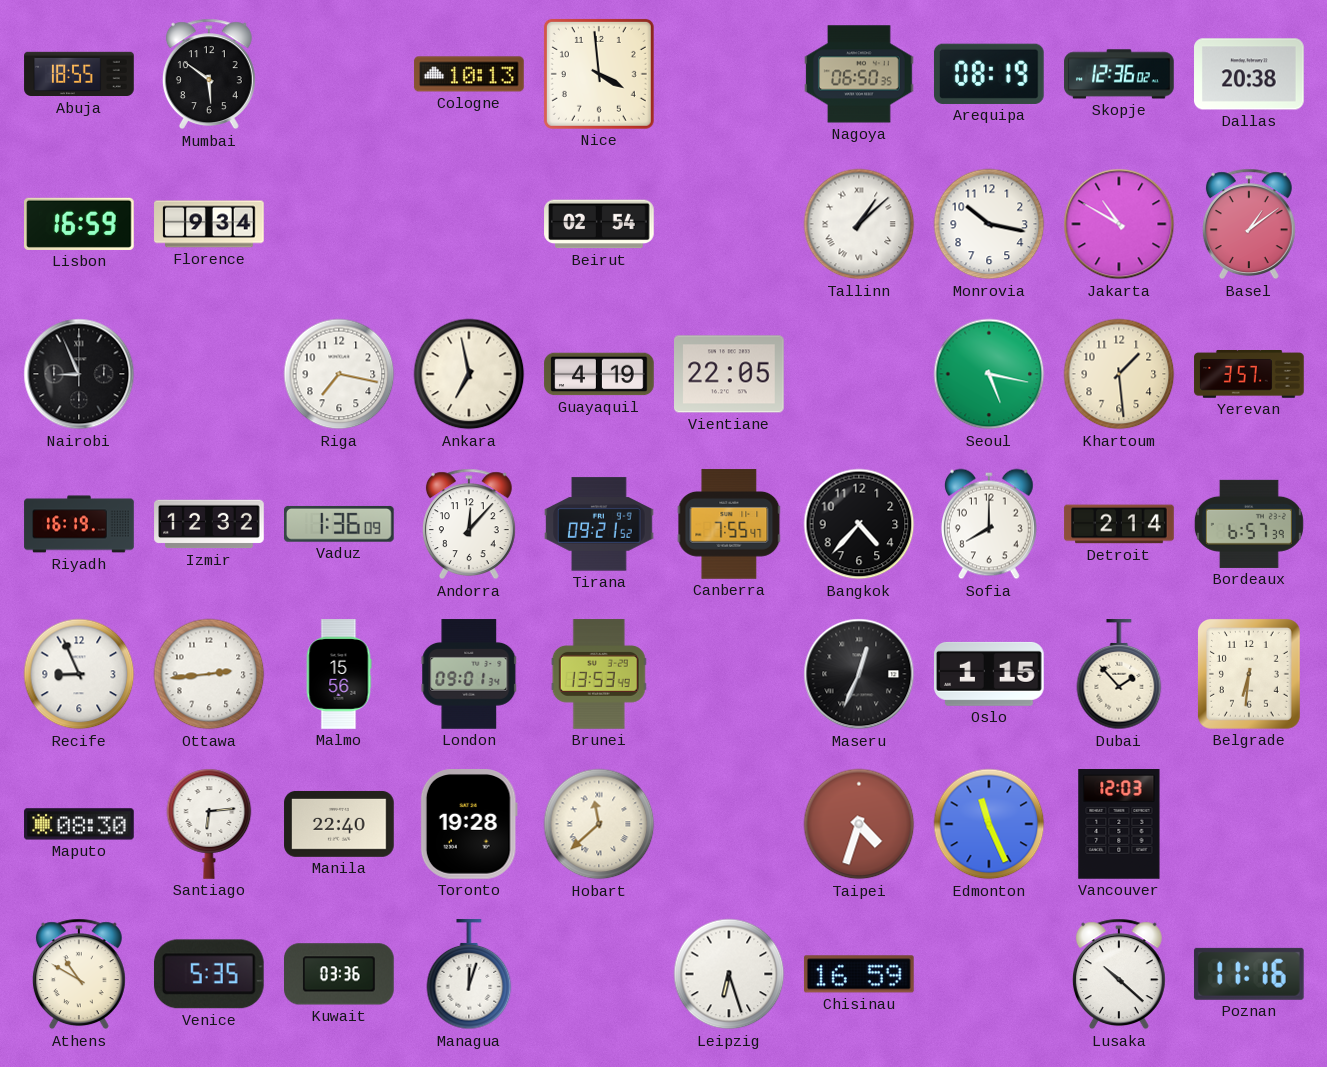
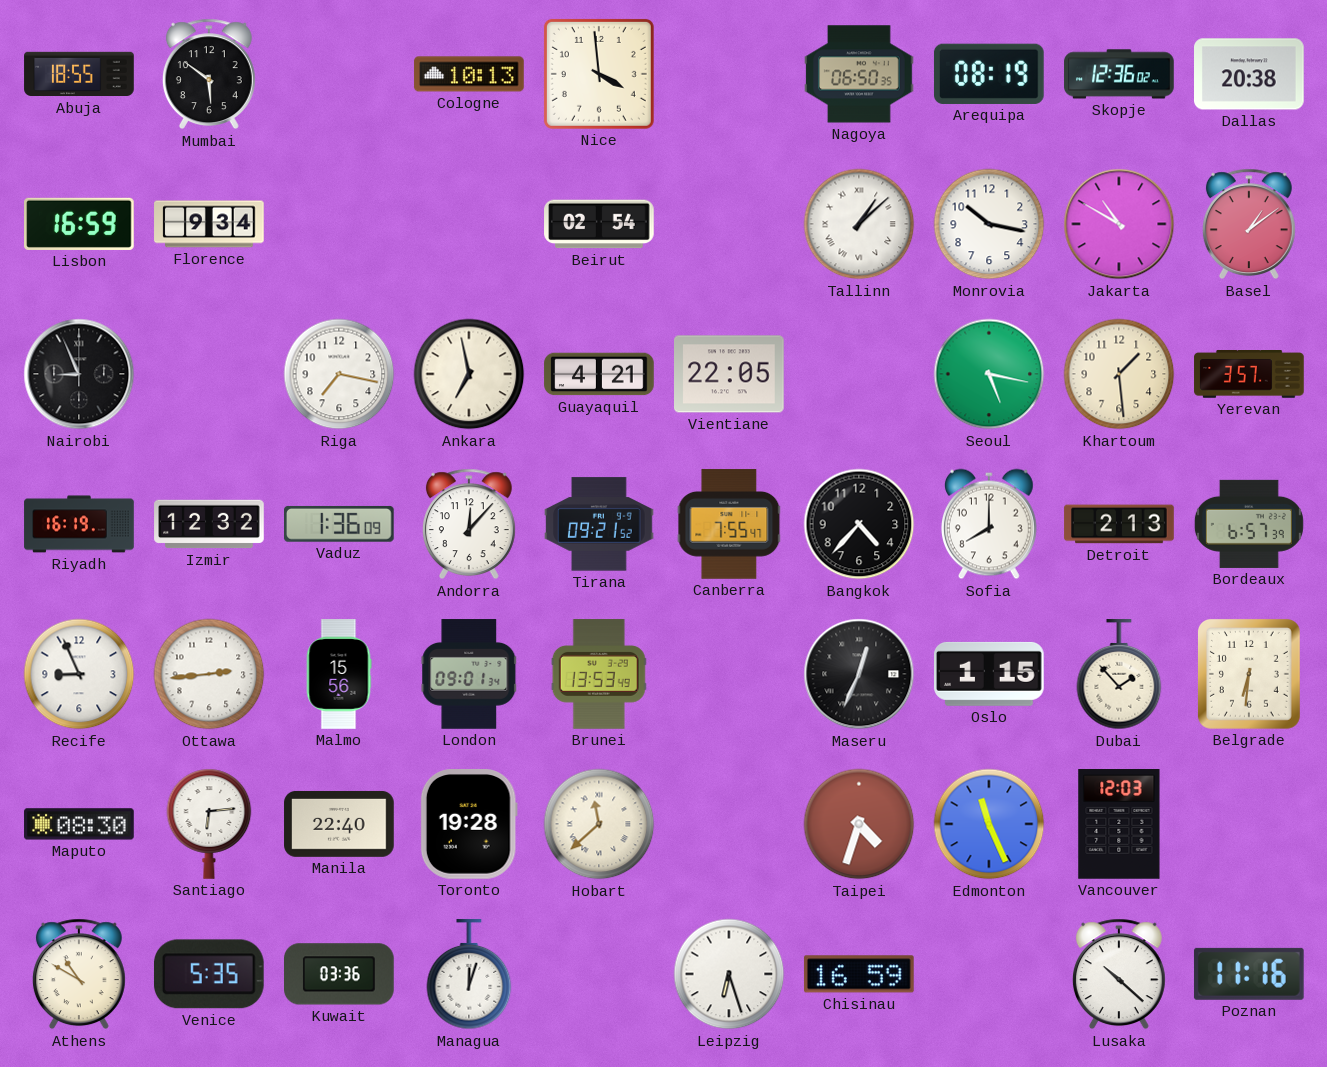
Guayaquil: 4:19 -> 4:21 (599, 374)
Detroit: 2:14 -> 2:13 (1119, 524)
